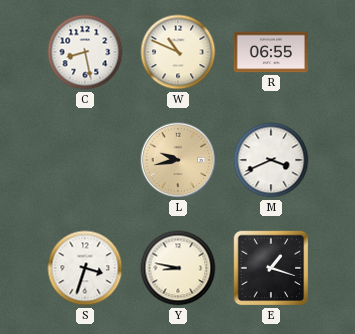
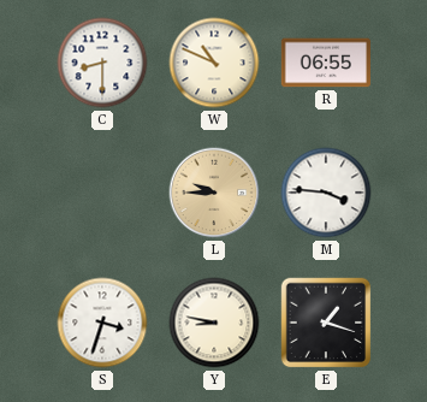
C: 8:28 -> 8:30 (102, 63)
L: 9:43 -> 9:45 (214, 193)
M: 3:41 -> 3:46 (326, 193)
